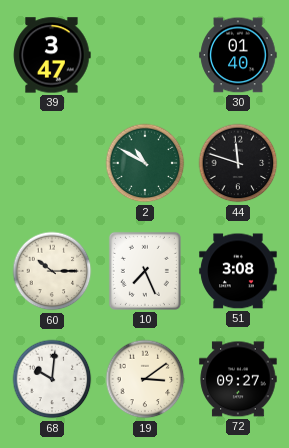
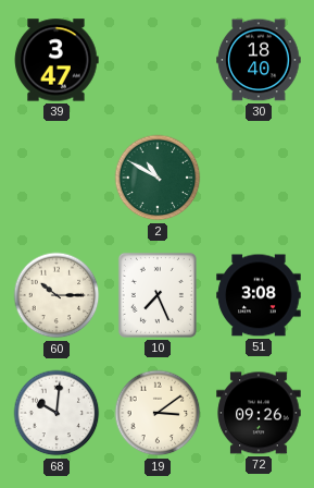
30: 01:40 -> 18:40 (259, 60)
44: 11:48 -> none (238, 163)
72: 09:27 -> 09:26 (259, 413)
